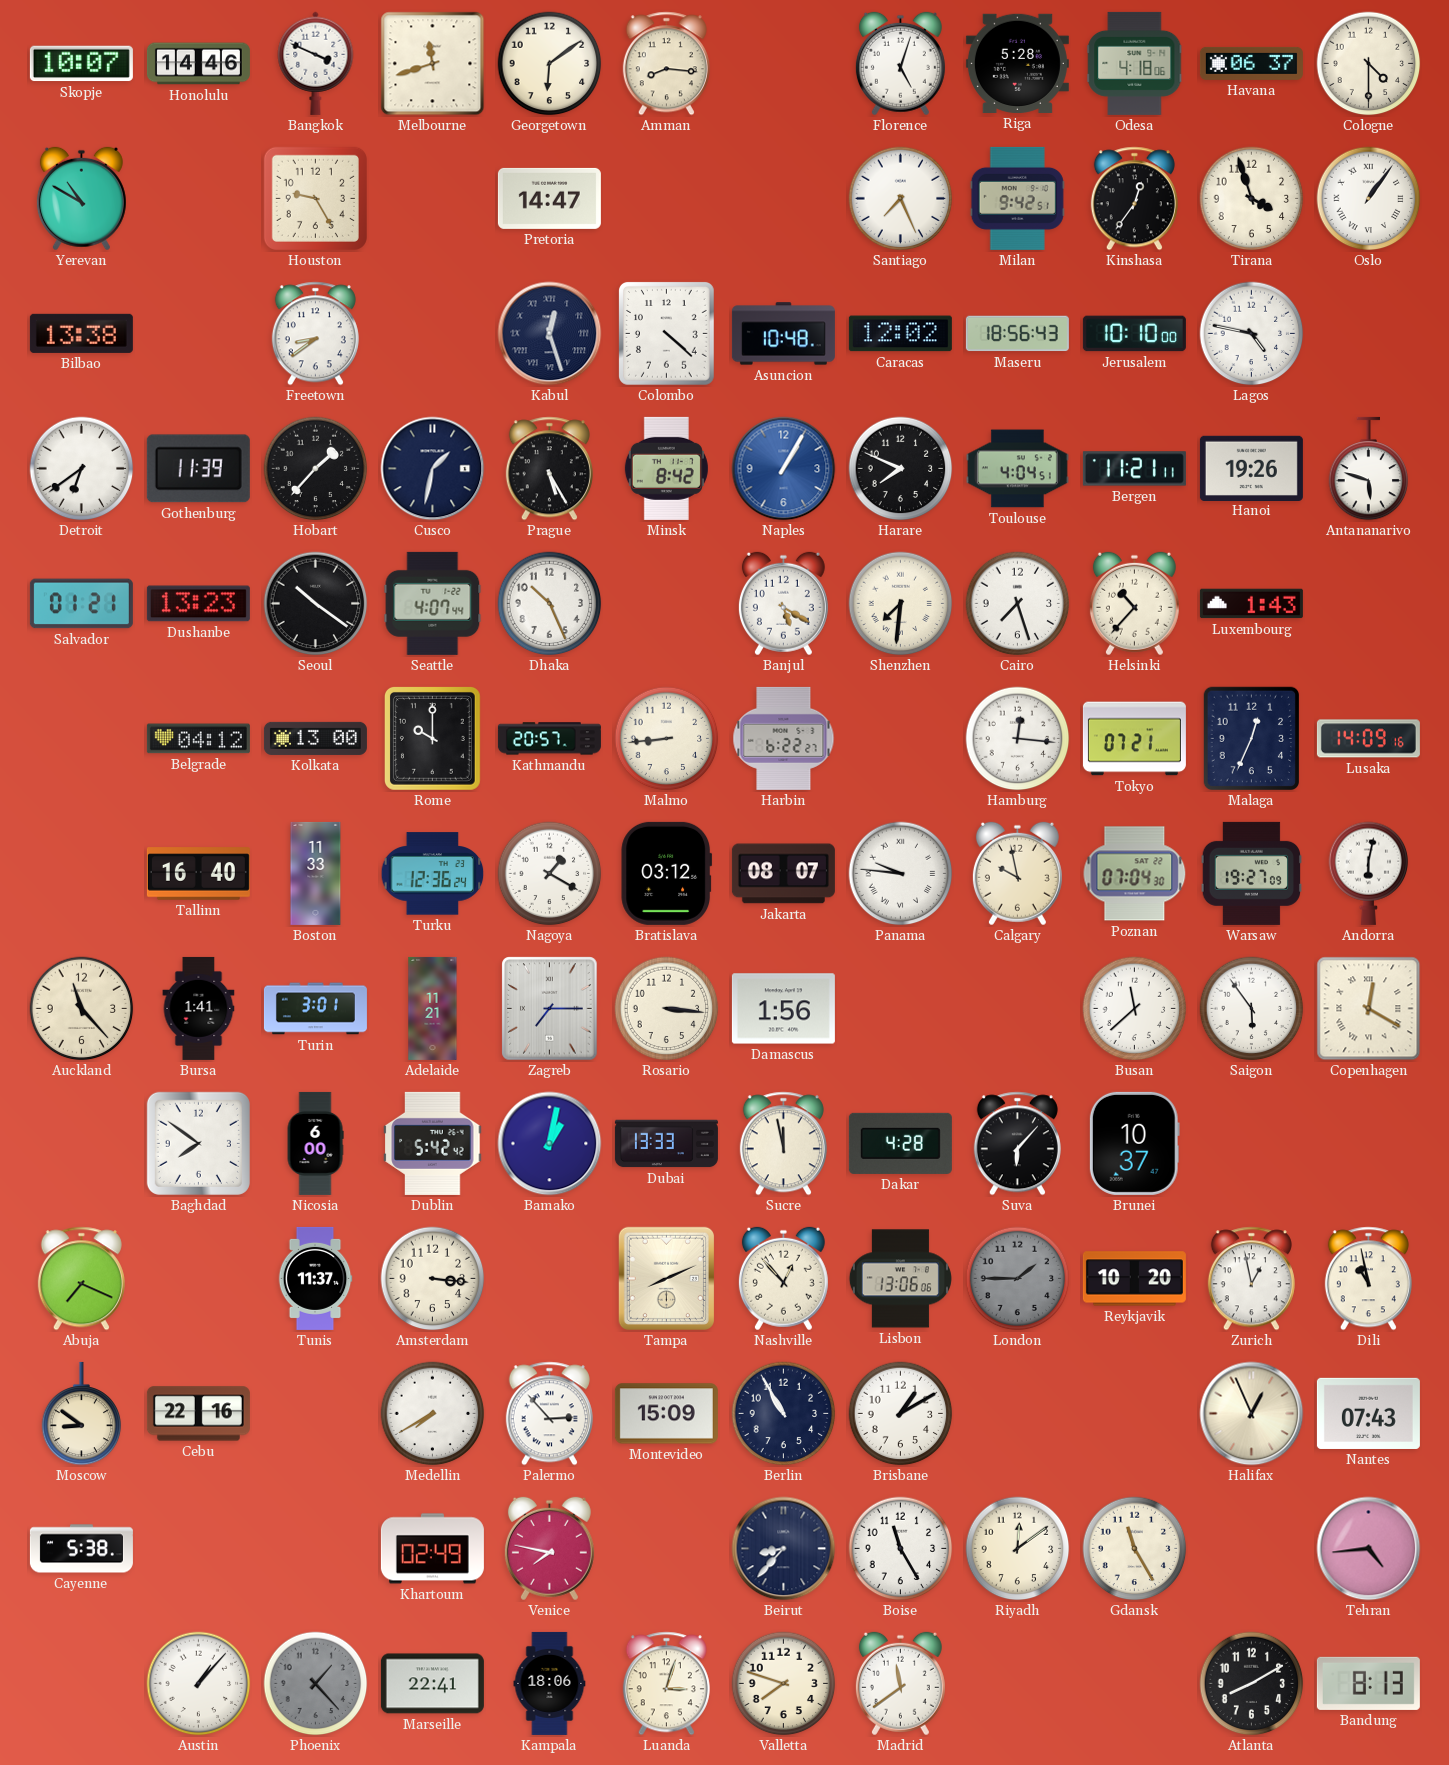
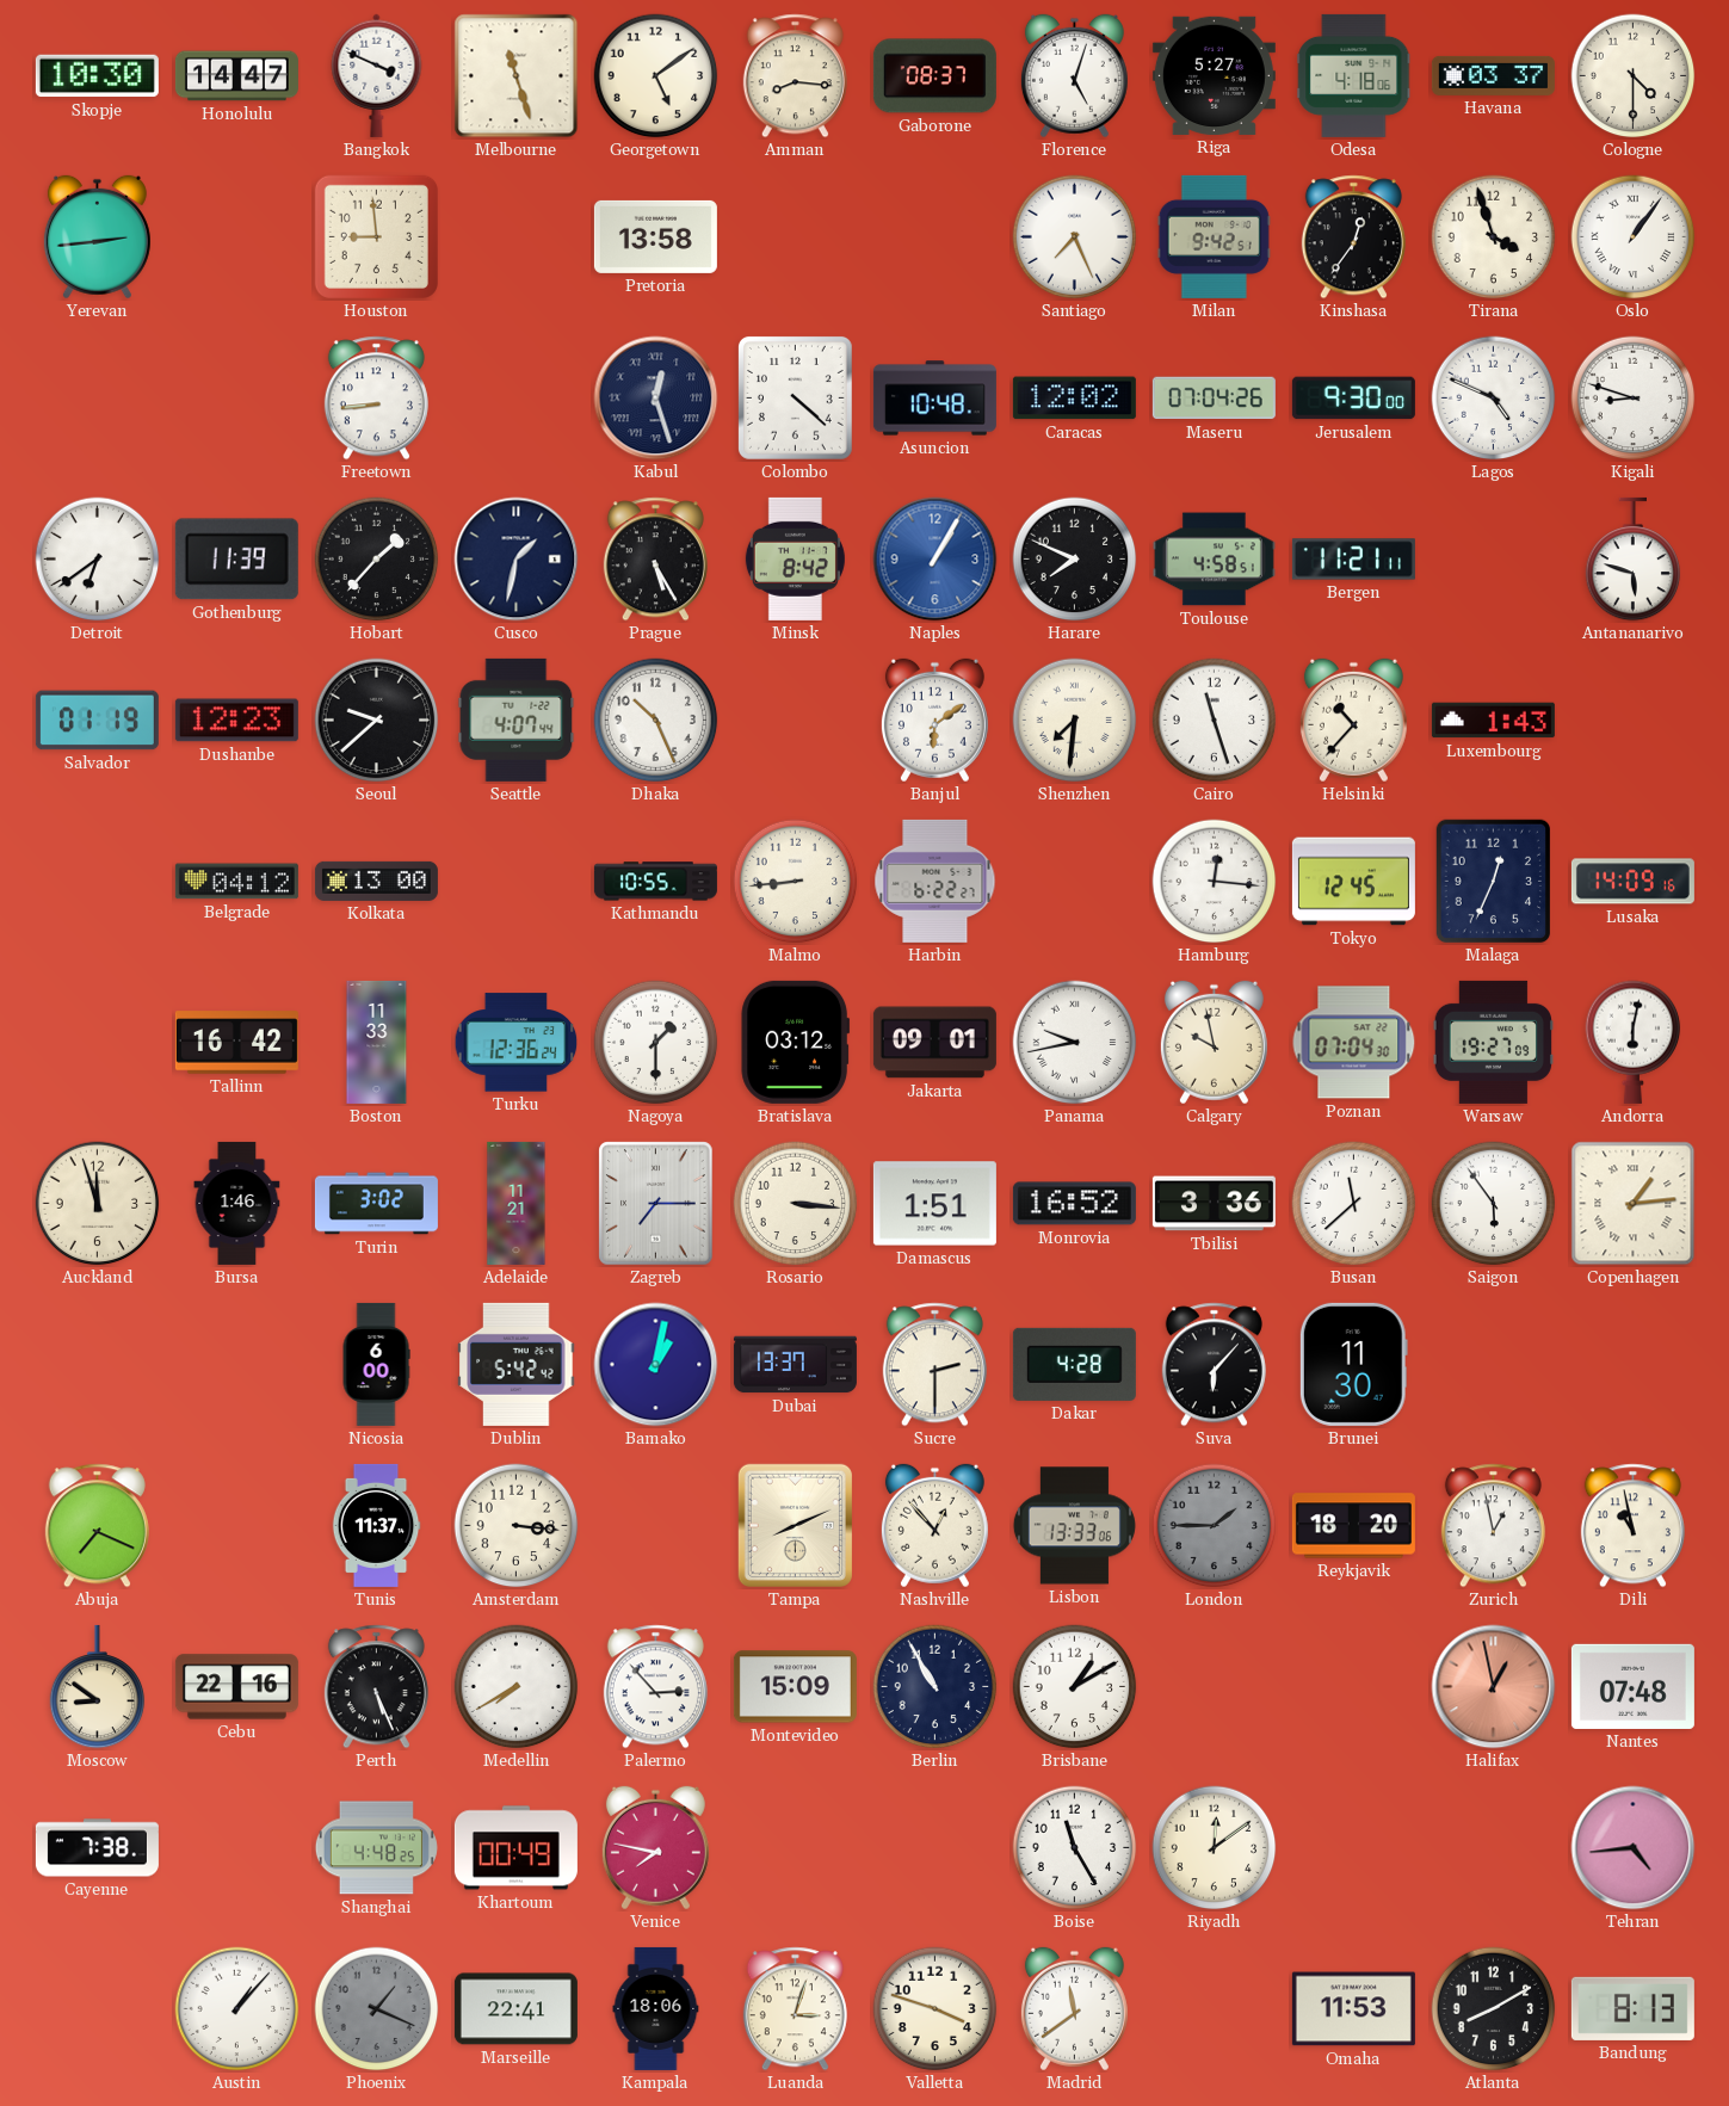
Skopje: 10:07 -> 10:30 (97, 76)
Honolulu: 14:46 -> 14:47 (236, 76)
Melbourne: 11:42 -> 11:27 (517, 76)
Georgetown: 6:09 -> 5:09 (656, 76)
Gaborone: none -> 08:37 (934, 76)
Riga: 5:28 -> 5:27 (1214, 75)
Havana: 06:37 -> 03:37 (1493, 75)
Yerevan: 10:50 -> 2:44 (97, 237)
Houston: 9:25 -> 8:59 (376, 236)
Pretoria: 14:47 -> 13:58 (655, 236)
Bilbao: 13:38 -> none (81, 333)
Freetown: 8:39 -> 8:44 (376, 399)
Maseru: 18:56 -> 07:04 (1214, 399)
Jerusalem: 10:10 -> 9:30 (1353, 399)
Lagos: 4:47 -> 4:49 (1494, 399)
Kigali: none -> 8:48 (1634, 399)
Toulouse: 4:04 -> 4:58 (1214, 560)
Hanoi: 19:26 -> none (1251, 468)
Salvador: 01:21 -> 01:19 (97, 721)
Dushanbe: 13:23 -> 12:23 (236, 721)
Seoul: 10:21 -> 9:38 (377, 721)
Banjul: 5:20 -> 6:09 (934, 721)
Cairo: 7:27 -> 11:27 (1215, 721)
Rome: 10:00 -> none (432, 739)
Kathmandu: 20:57 -> 10:55 (655, 882)
Tokyo: 07:21 -> 12:45 (1353, 882)
Tallinn: 16:40 -> 16:42 (236, 1043)
Nagoya: 1:20 -> 1:30 (656, 1043)
Jakarta: 08:07 -> 09:01 (934, 1043)
Panama: 9:46 -> 9:43 (1075, 1043)
Auckland: 11:23 -> 11:57 (98, 1204)
Bursa: 1:41 -> 1:46 (237, 1203)
Turin: 3:01 -> 3:02 (376, 1204)
Damascus: 1:56 -> 1:51 (934, 1204)
Monrovia: none -> 16:52 (1074, 1204)
Tbilisi: none -> 3:36 (1214, 1204)
Copenhagen: 12:20 -> 1:14 (1634, 1204)
Baghdad: 7:51 -> none (198, 1143)
Dubai: 13:33 -> 13:37 (795, 1365)
Sucre: 11:58 -> 2:30 (934, 1365)
Brunei: 10:37 -> 11:30 (1353, 1364)
Lisbon: 13:06 -> 13:33 (1074, 1526)
Reykjavik: 10:20 -> 18:20 (1353, 1526)
Perth: none -> 5:26 (376, 1687)
Halifax: 12:56 -> 12:58 (1494, 1687)
Halifax dial: cream -> salmon (1494, 1687)
Nantes: 07:43 -> 07:48 (1632, 1686)
Cayenne: 5:38 -> 7:38 (97, 1848)
Shanghai: none -> 4:48 (376, 1848)
Khartoum: 02:49 -> 00:49 (515, 1848)
Beirut: 8:37 -> none (784, 1549)
Gdansk: 11:25 -> none (1135, 1549)
Phoenix: 1:23 -> 1:19 (377, 2009)
Valletta: 7:48 -> 3:48 (935, 2009)
Omaha: none -> 11:53 (1353, 2009)
